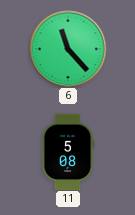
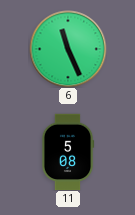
6: 11:23 -> 11:26 (68, 49)
